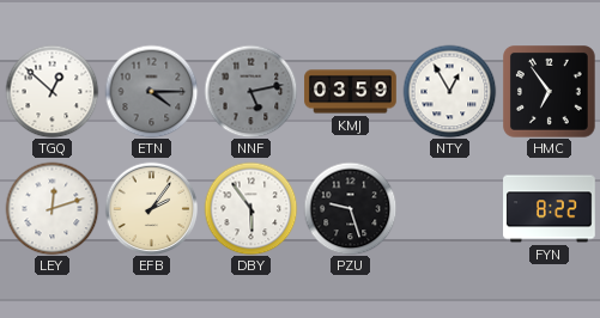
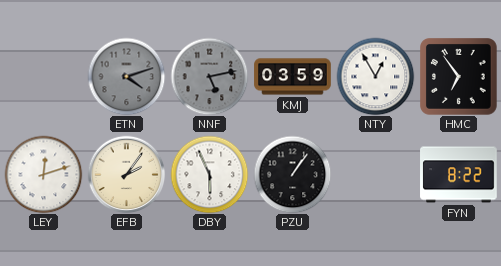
TGQ: 12:52 -> none (51, 91)
ETN: 4:15 -> 4:12 (126, 76)
DBY: 5:54 -> 5:56 (209, 174)
PZU: 9:27 -> 1:06 (292, 174)
